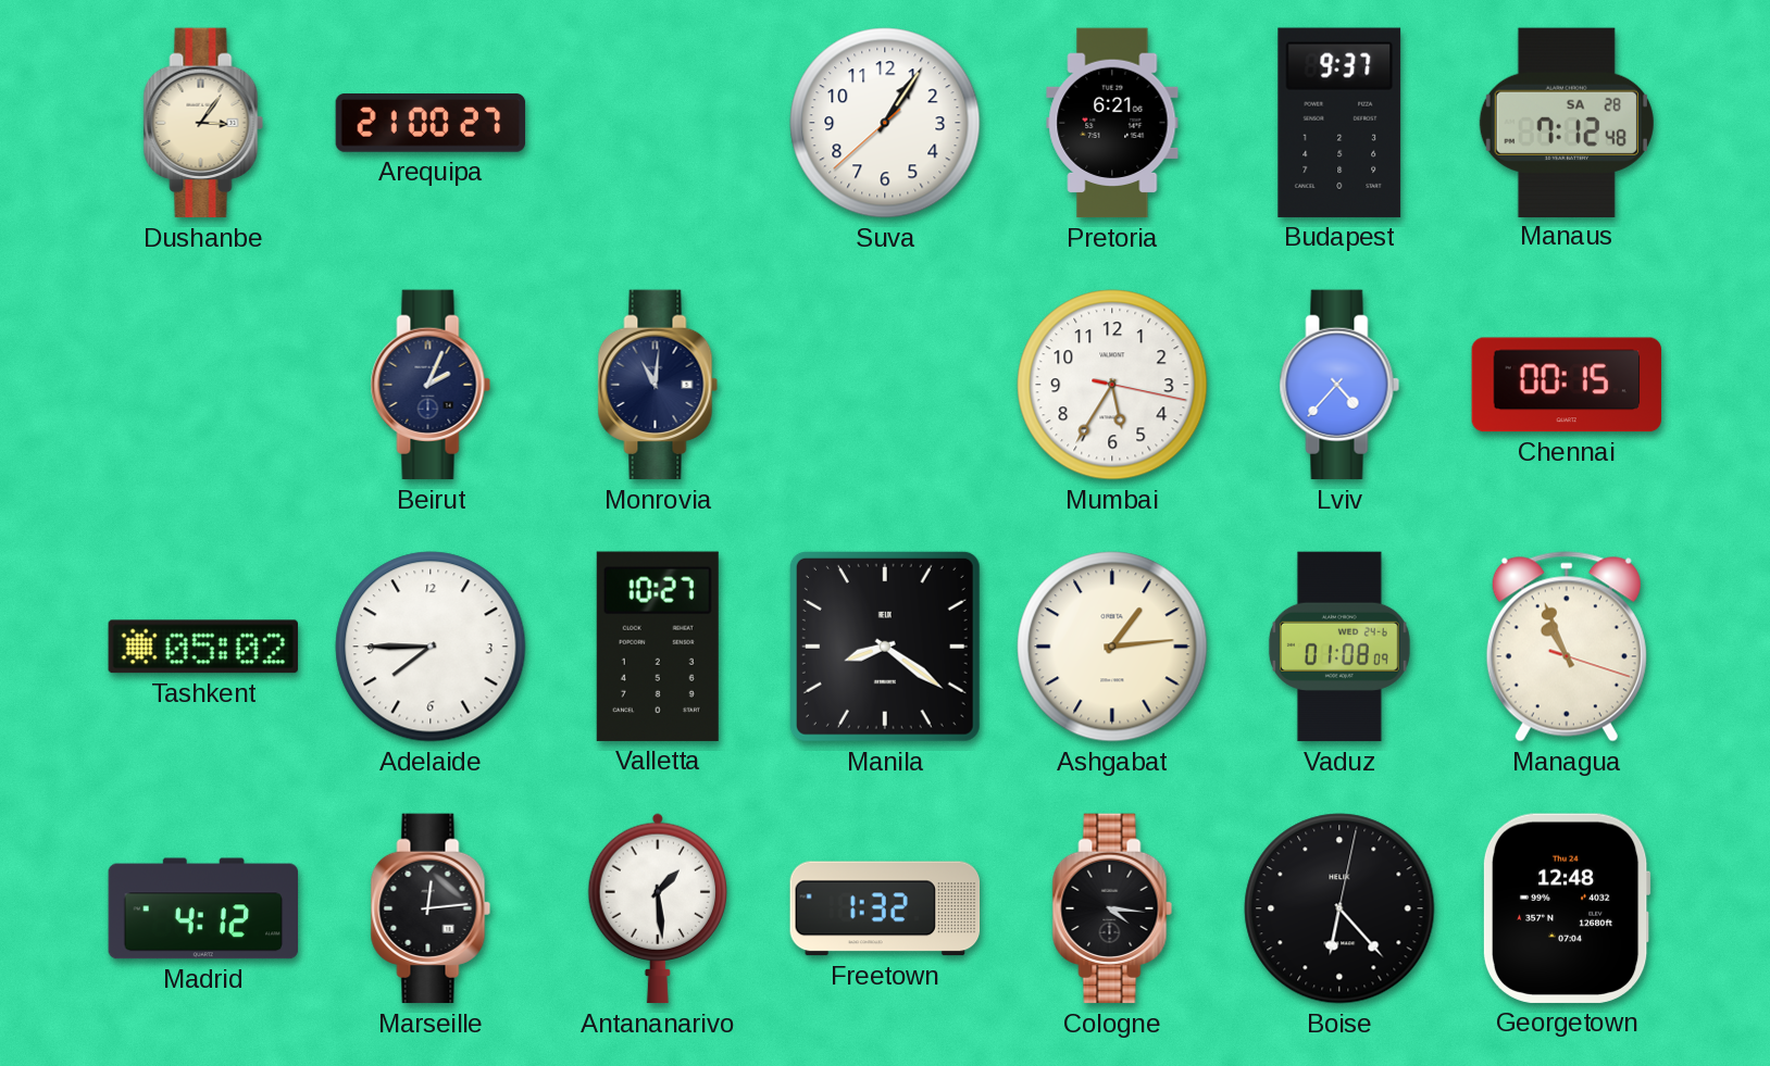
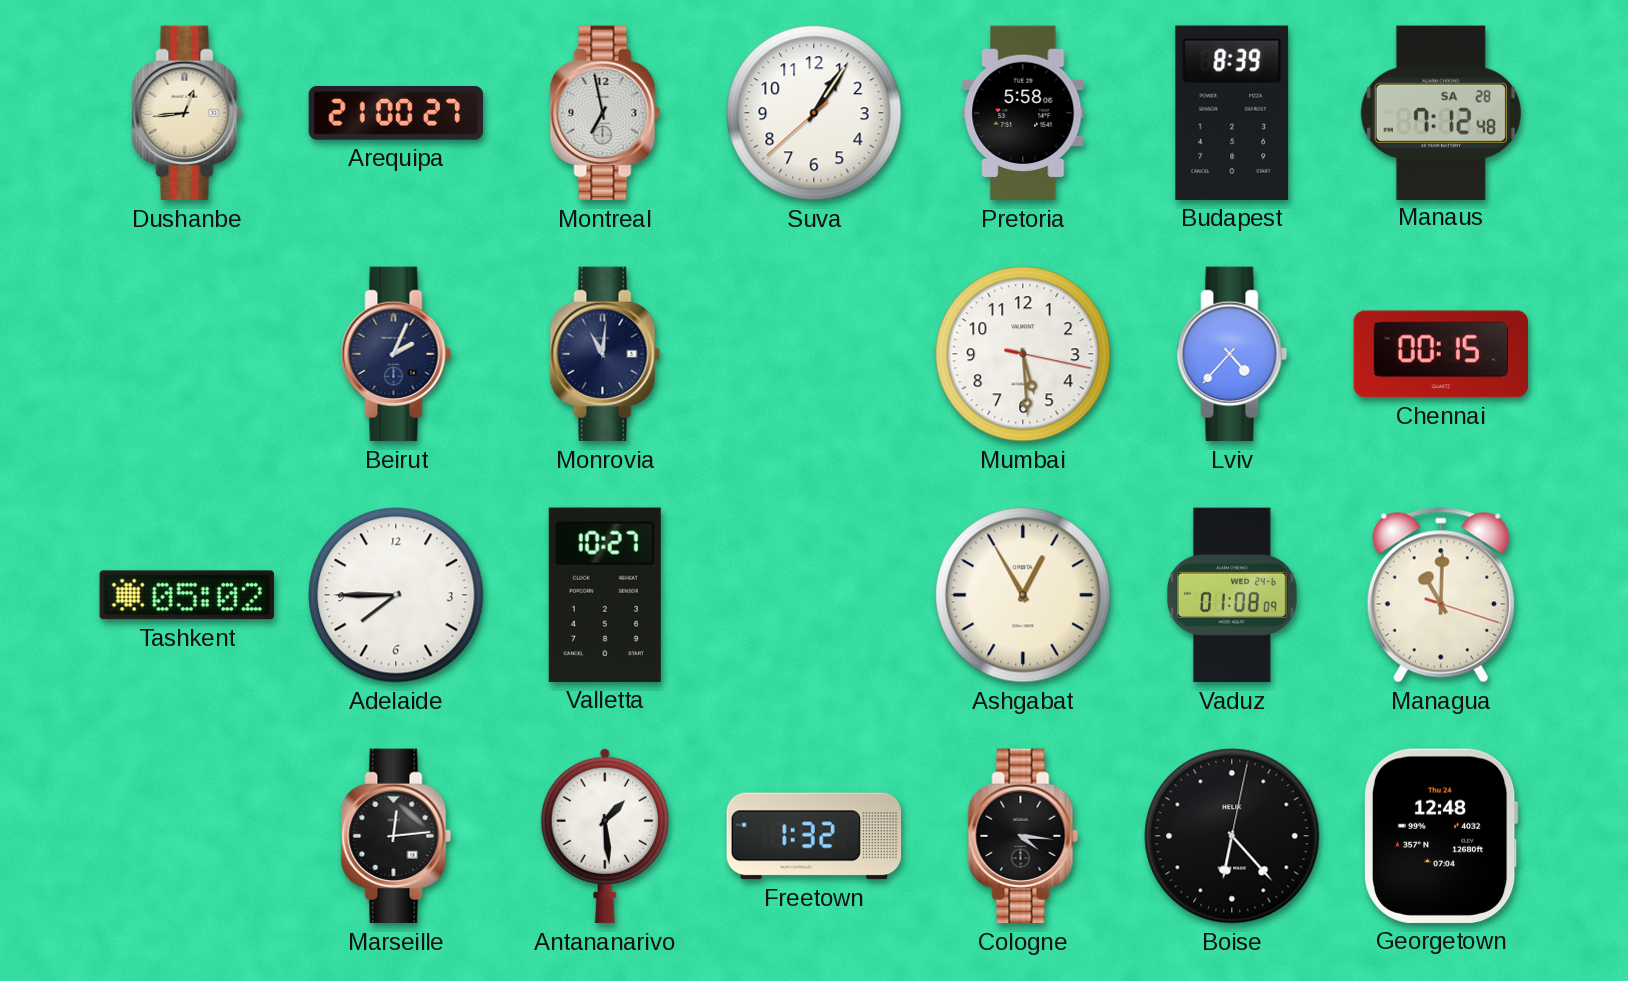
Dushanbe: 3:06 -> 12:44 (187, 113)
Montreal: none -> 6:58 (605, 113)
Pretoria: 6:21 -> 5:58 (1023, 113)
Budapest: 9:37 -> 8:39 (1232, 113)
Mumbai: 5:35 -> 5:29 (1023, 354)
Manila: 8:21 -> none (885, 647)
Ashgabat: 1:14 -> 12:55 (1023, 595)
Managua: 10:56 -> 11:00 (1441, 595)
Madrid: 4:12 -> none (203, 908)
